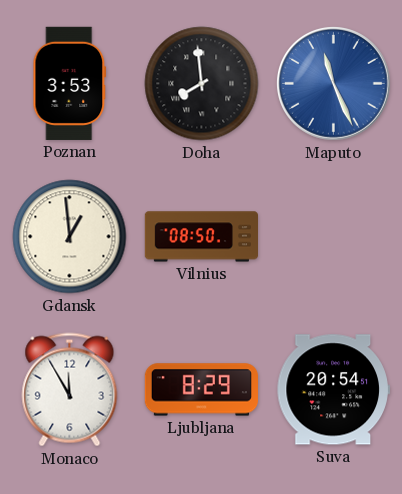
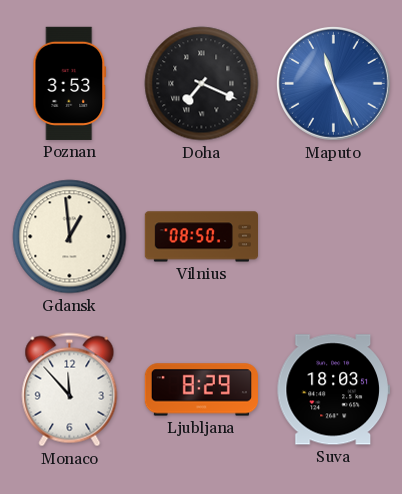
Doha: 7:59 -> 7:19 (202, 84)
Monaco: 11:55 -> 11:53 (70, 390)
Suva: 20:54 -> 18:03 (333, 390)
